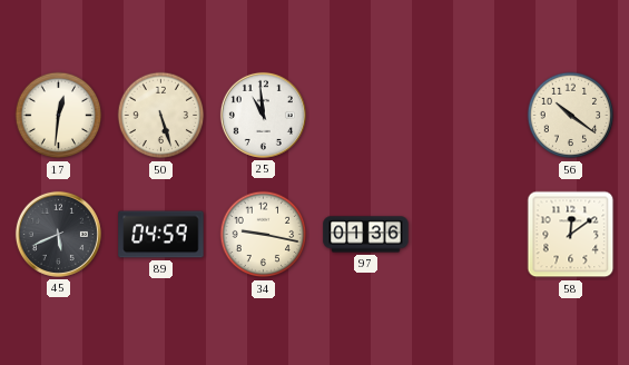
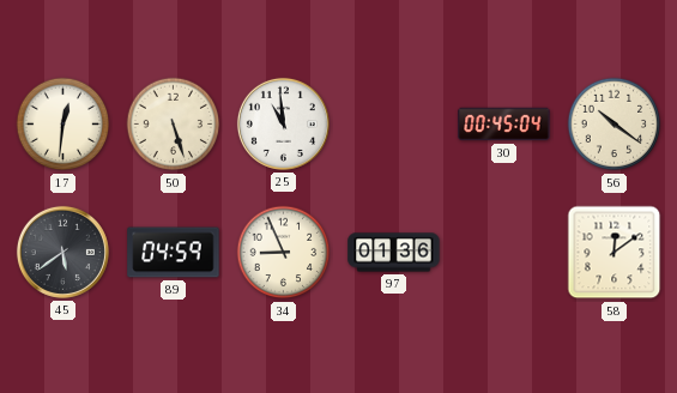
30: none -> 00:45 (504, 125)
45: 5:41 -> 5:39 (62, 252)
34: 9:17 -> 8:56 (284, 253)
